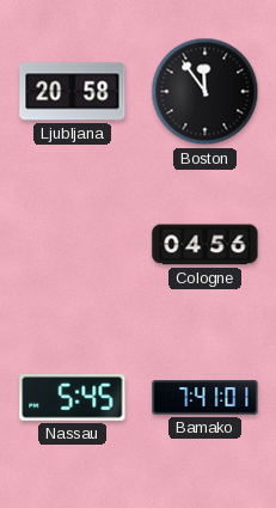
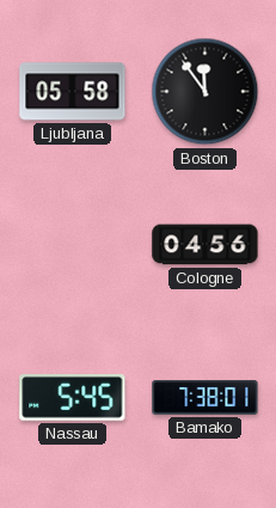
Ljubljana: 20:58 -> 05:58 (73, 92)
Bamako: 7:41 -> 7:38 (206, 398)
